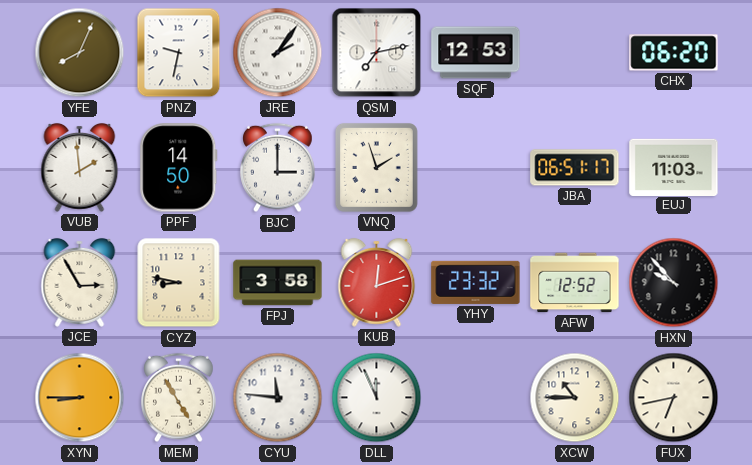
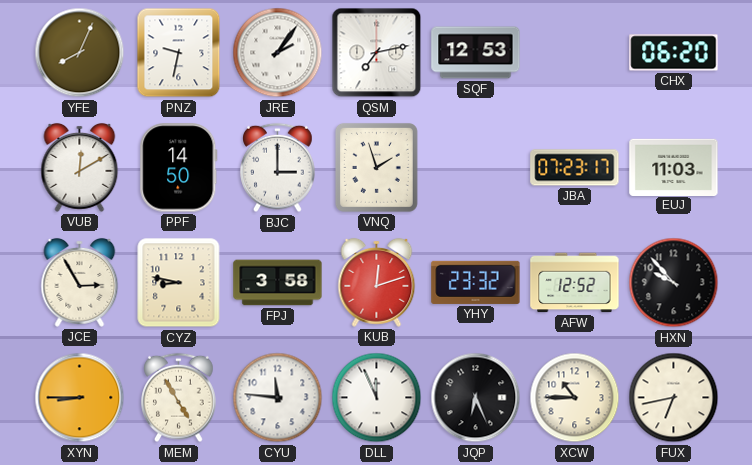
VUB: 1:59 -> 12:10 (80, 167)
JBA: 06:51 -> 07:23 (575, 168)
JQP: none -> 6:26 (476, 398)
